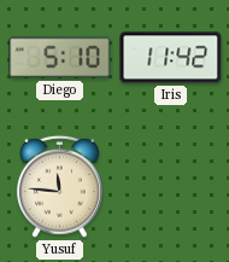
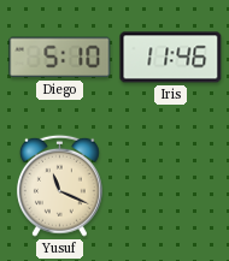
Iris: 11:42 -> 11:46 (171, 58)
Yusuf: 11:46 -> 11:19 (59, 185)
